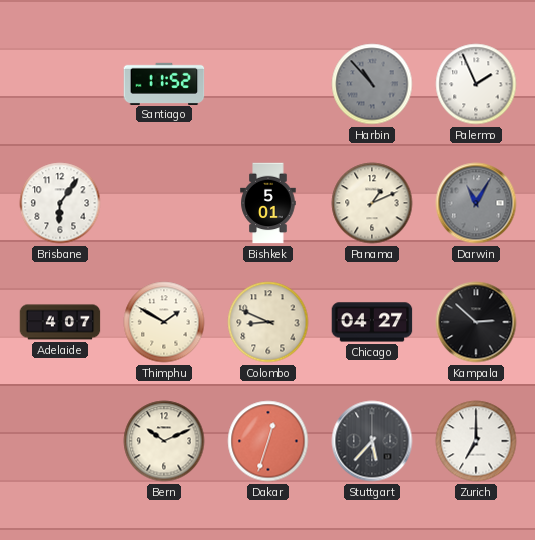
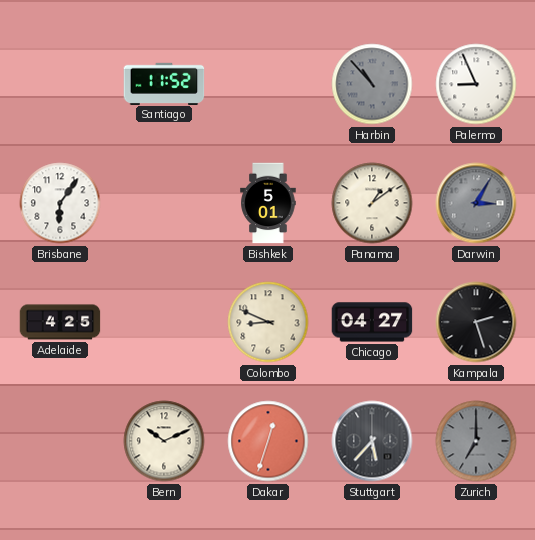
Palermo: 1:56 -> 8:56 (476, 84)
Panama: 1:11 -> 1:09 (372, 203)
Darwin: 11:05 -> 3:05 (476, 203)
Adelaide: 4:07 -> 4:25 (60, 322)
Thimphu: 1:50 -> none (164, 322)
Kampala: 2:52 -> 2:27 (476, 322)
Zurich dial: white -> grey (476, 441)
